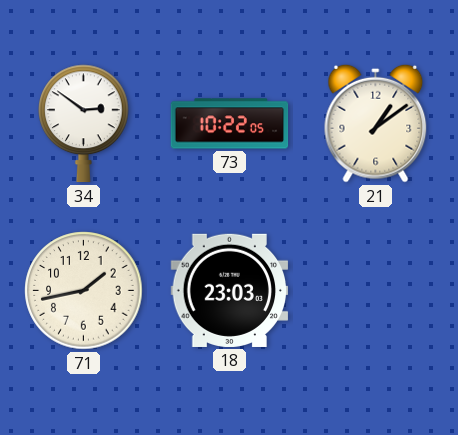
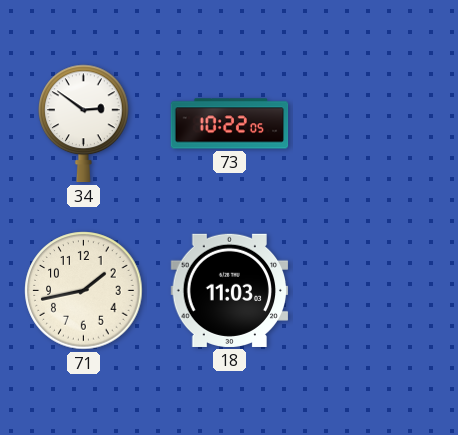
21: 1:09 -> none (376, 123)
18: 23:03 -> 11:03 (230, 290)
